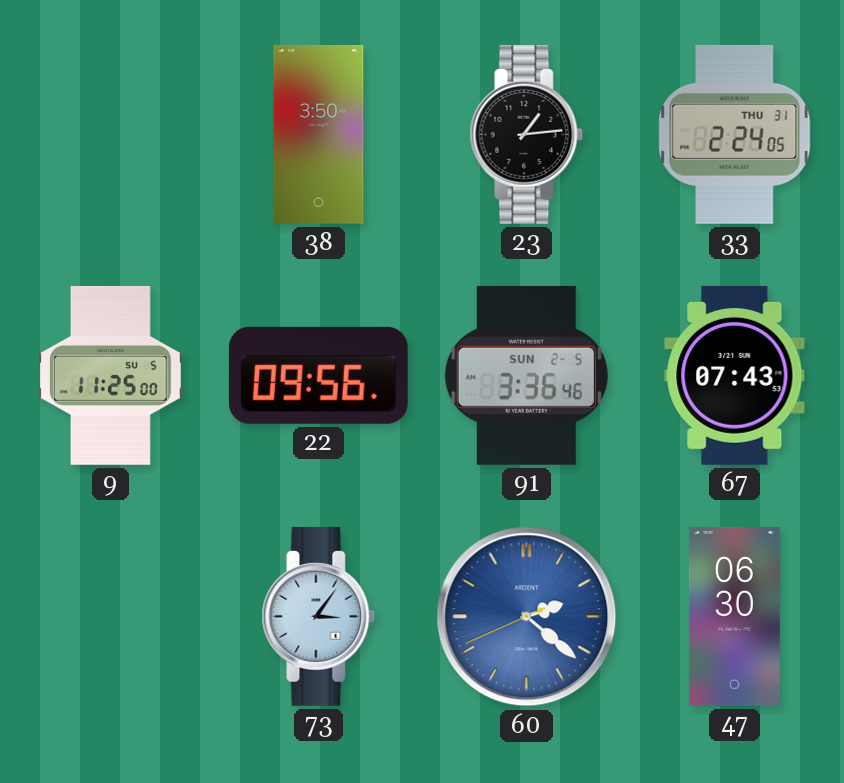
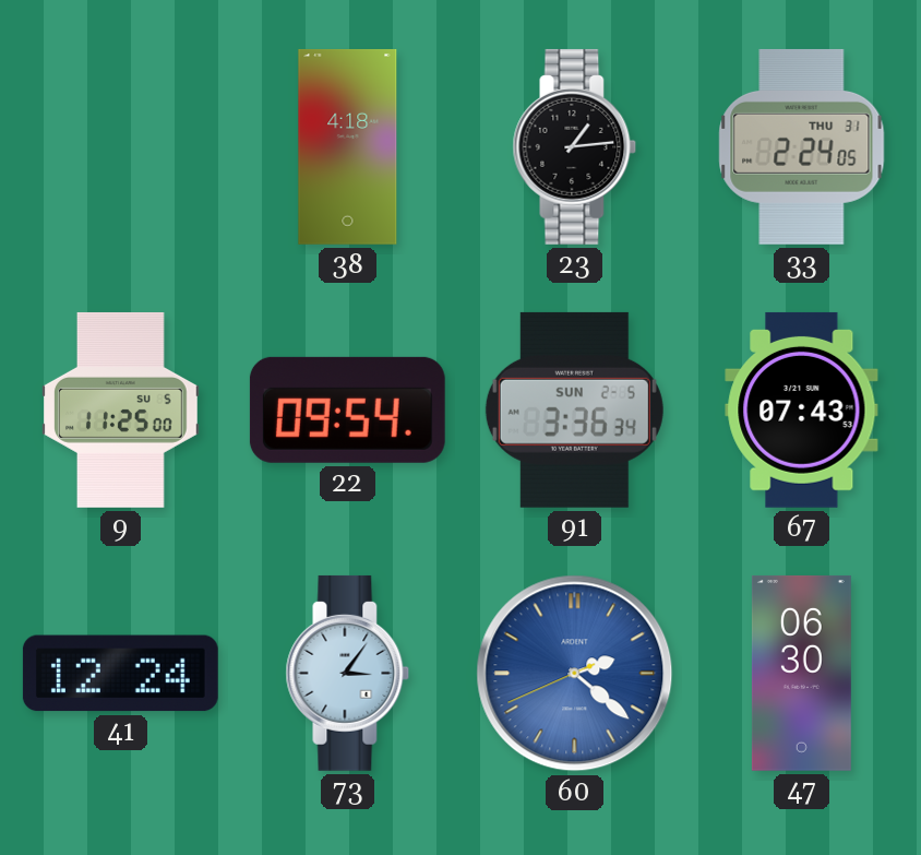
38: 3:50 -> 4:18 (348, 146)
22: 09:56 -> 09:54 (347, 409)
91: 3:36:46 -> 3:36:34 (574, 409)
41: none -> 12:24 (120, 674)
